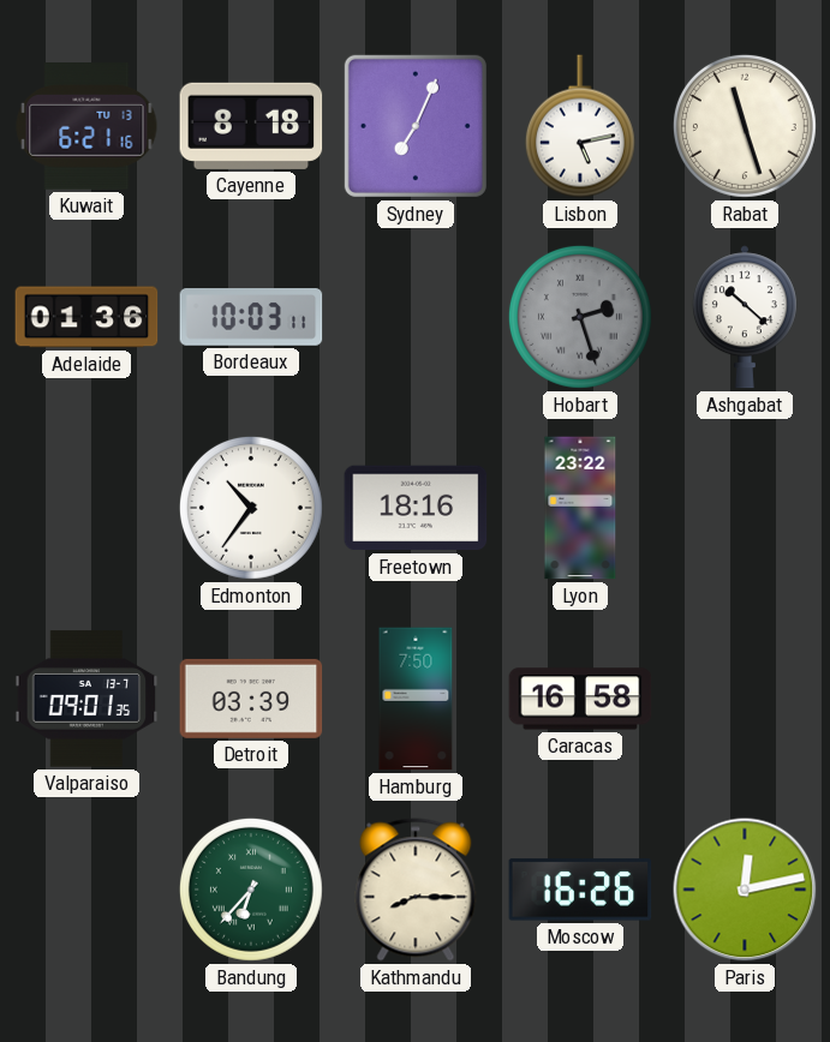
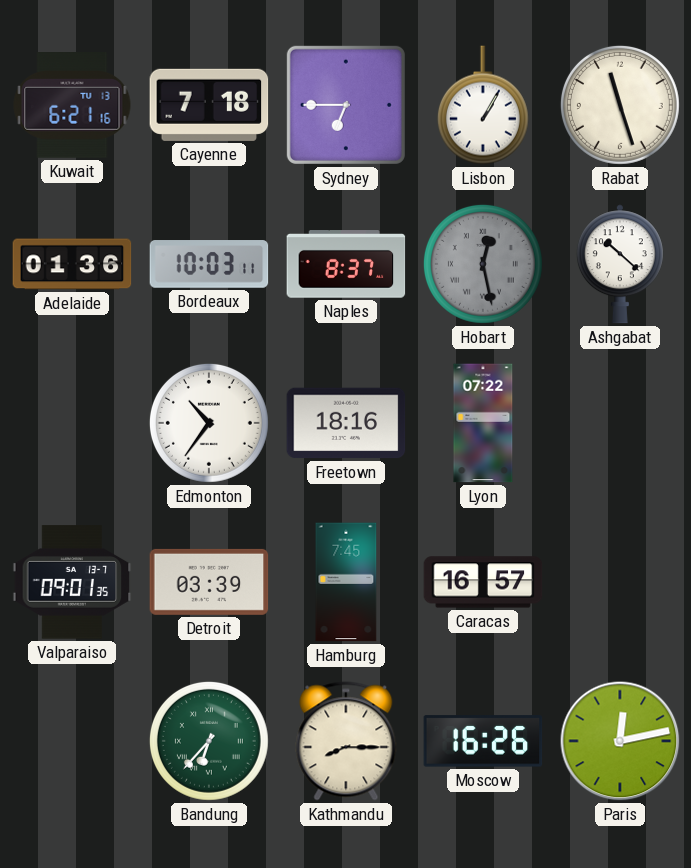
Cayenne: 8:18 -> 7:18 (209, 105)
Sydney: 7:04 -> 6:45 (346, 105)
Lisbon: 5:13 -> 1:05 (483, 105)
Naples: none -> 8:37 (346, 264)
Hobart: 2:27 -> 12:28 (483, 264)
Lyon: 23:22 -> 07:22 (483, 423)
Hamburg: 7:50 -> 7:45 (346, 582)
Caracas: 16:58 -> 16:57 (483, 582)
